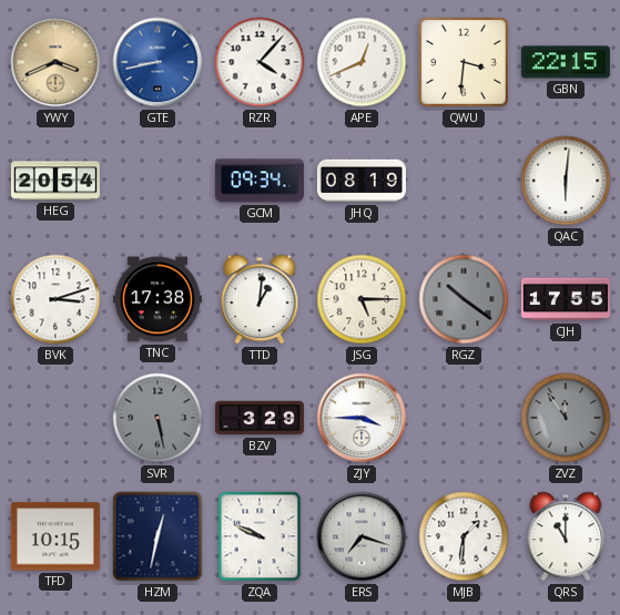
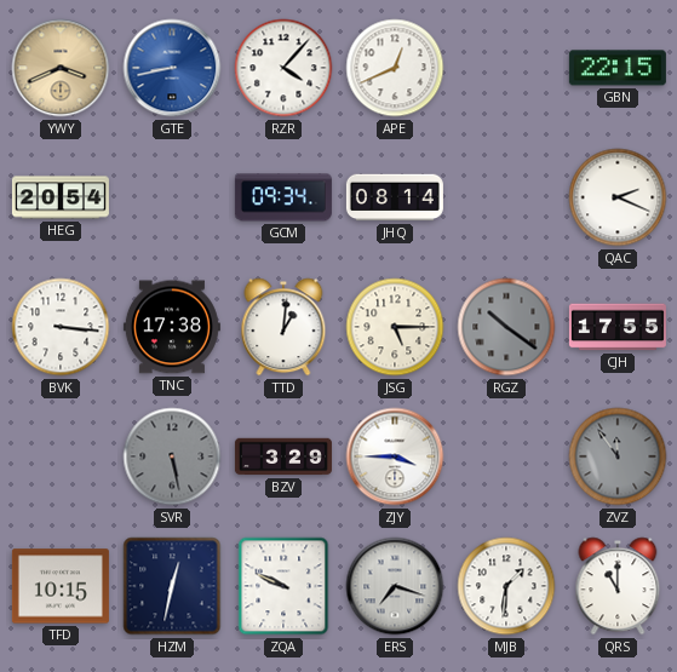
QWU: 3:31 -> none (464, 62)
JHQ: 08:19 -> 08:14 (395, 197)
QAC: 6:01 -> 2:19 (618, 197)
BVK: 3:12 -> 3:16 (61, 327)
